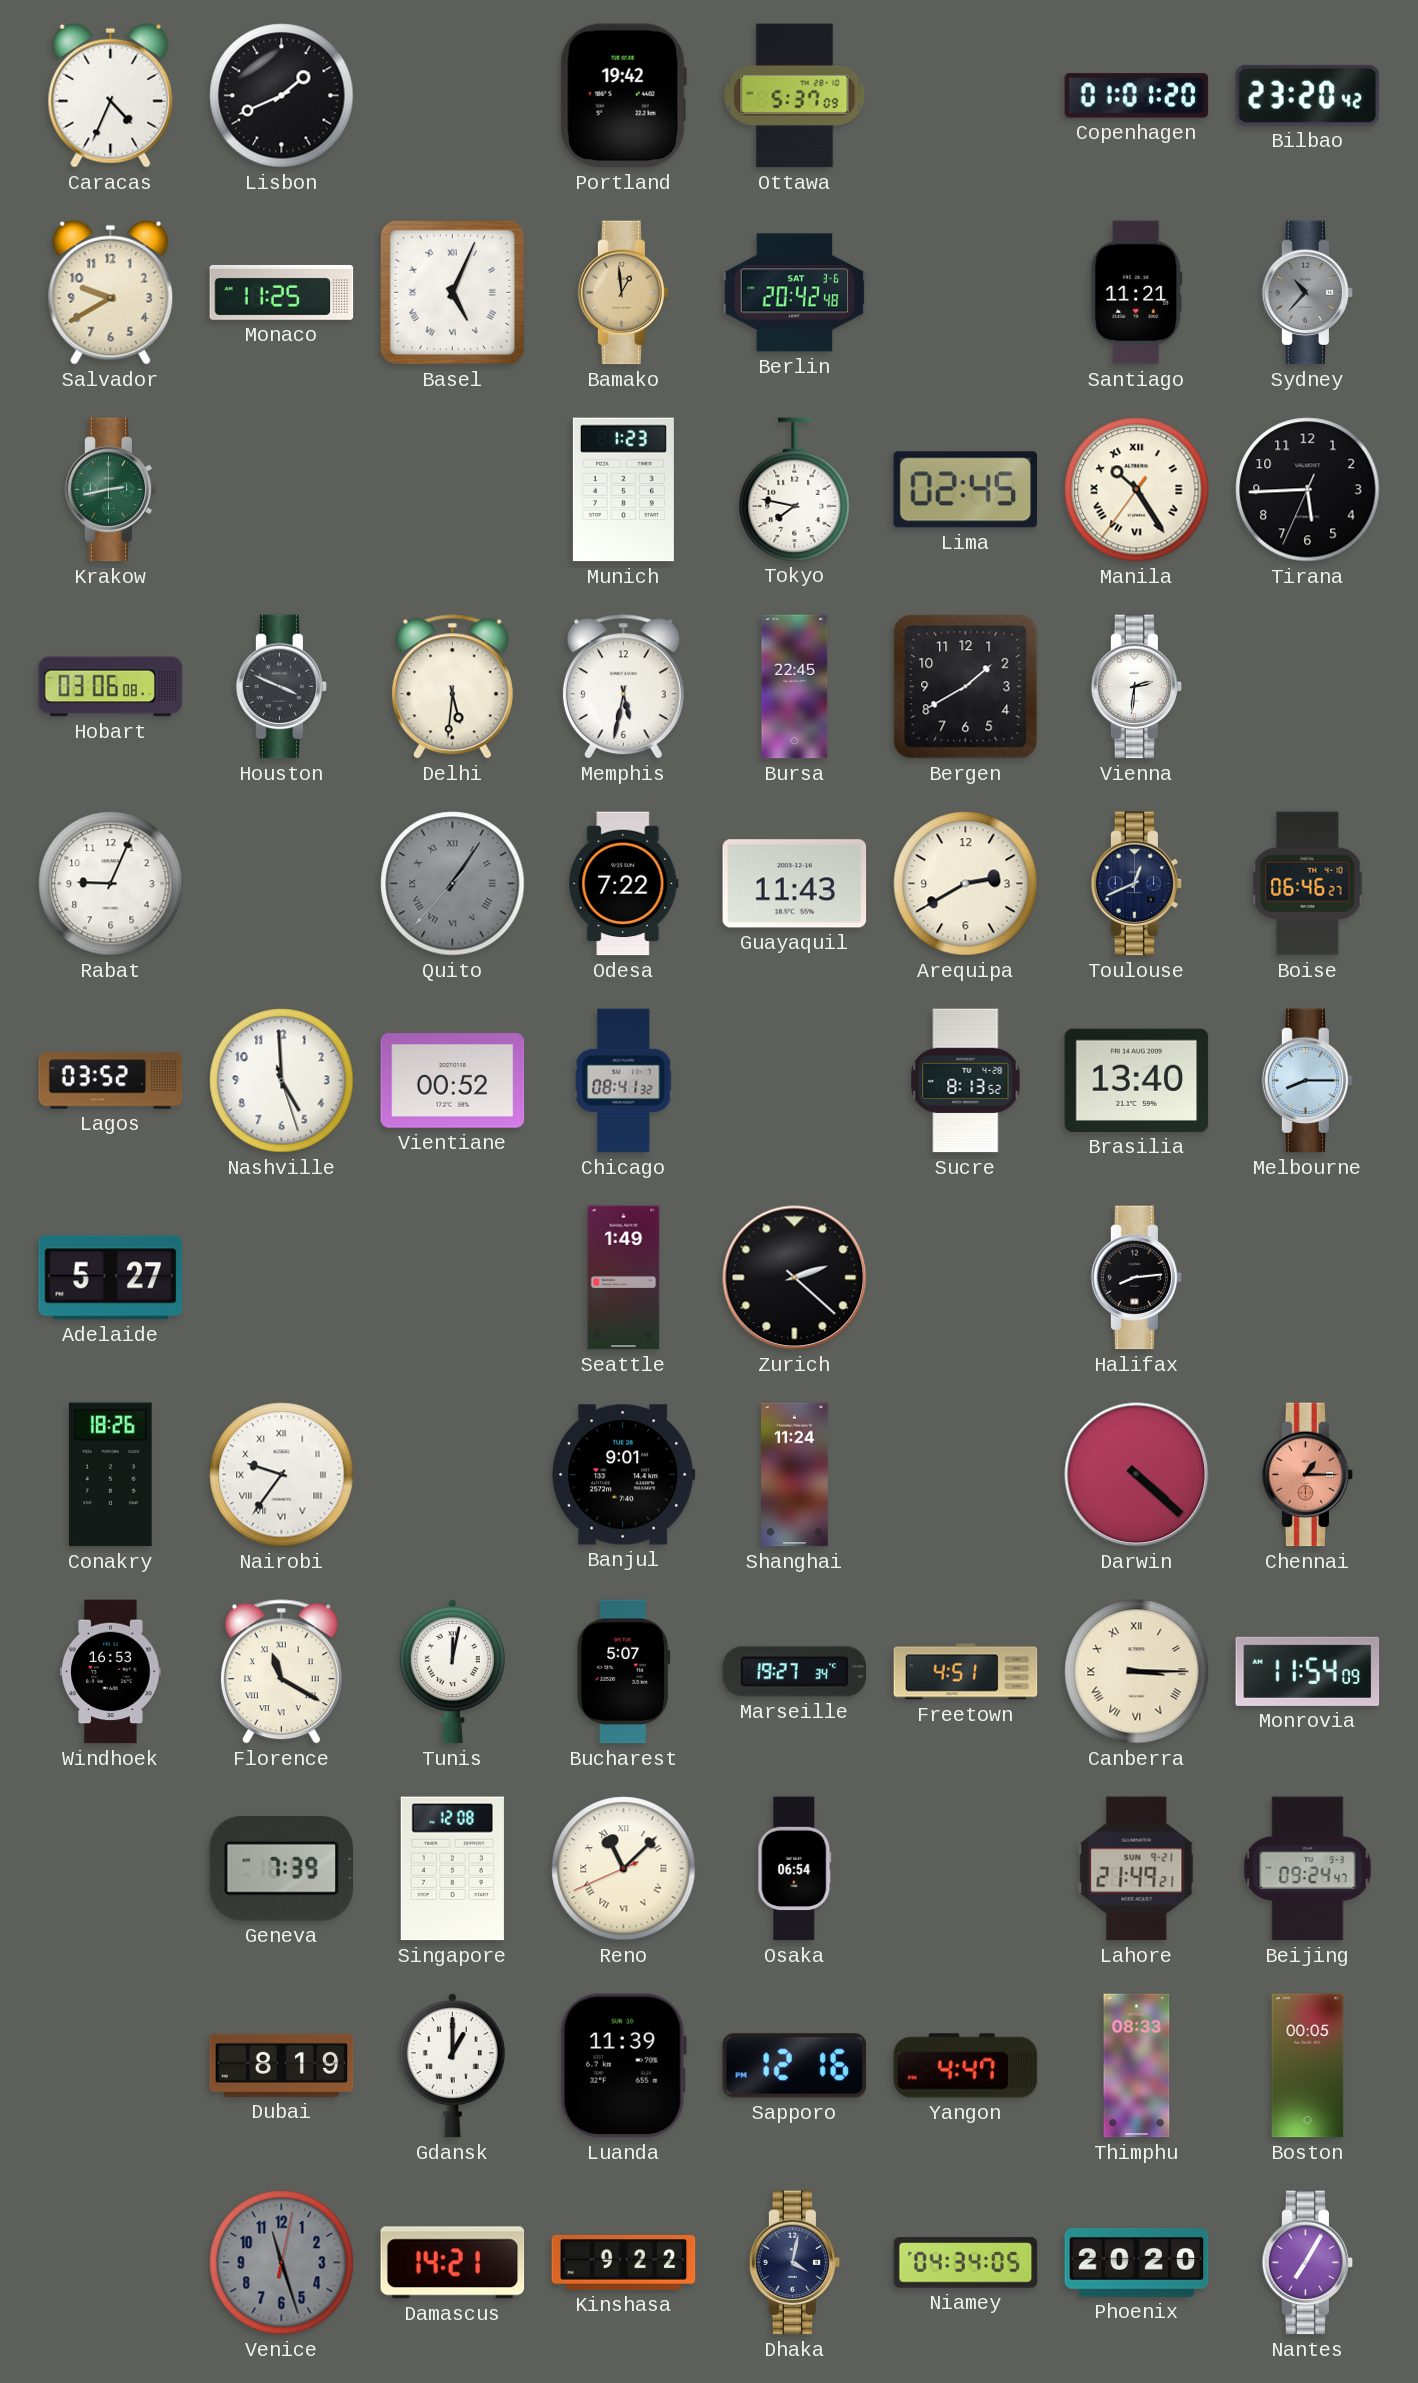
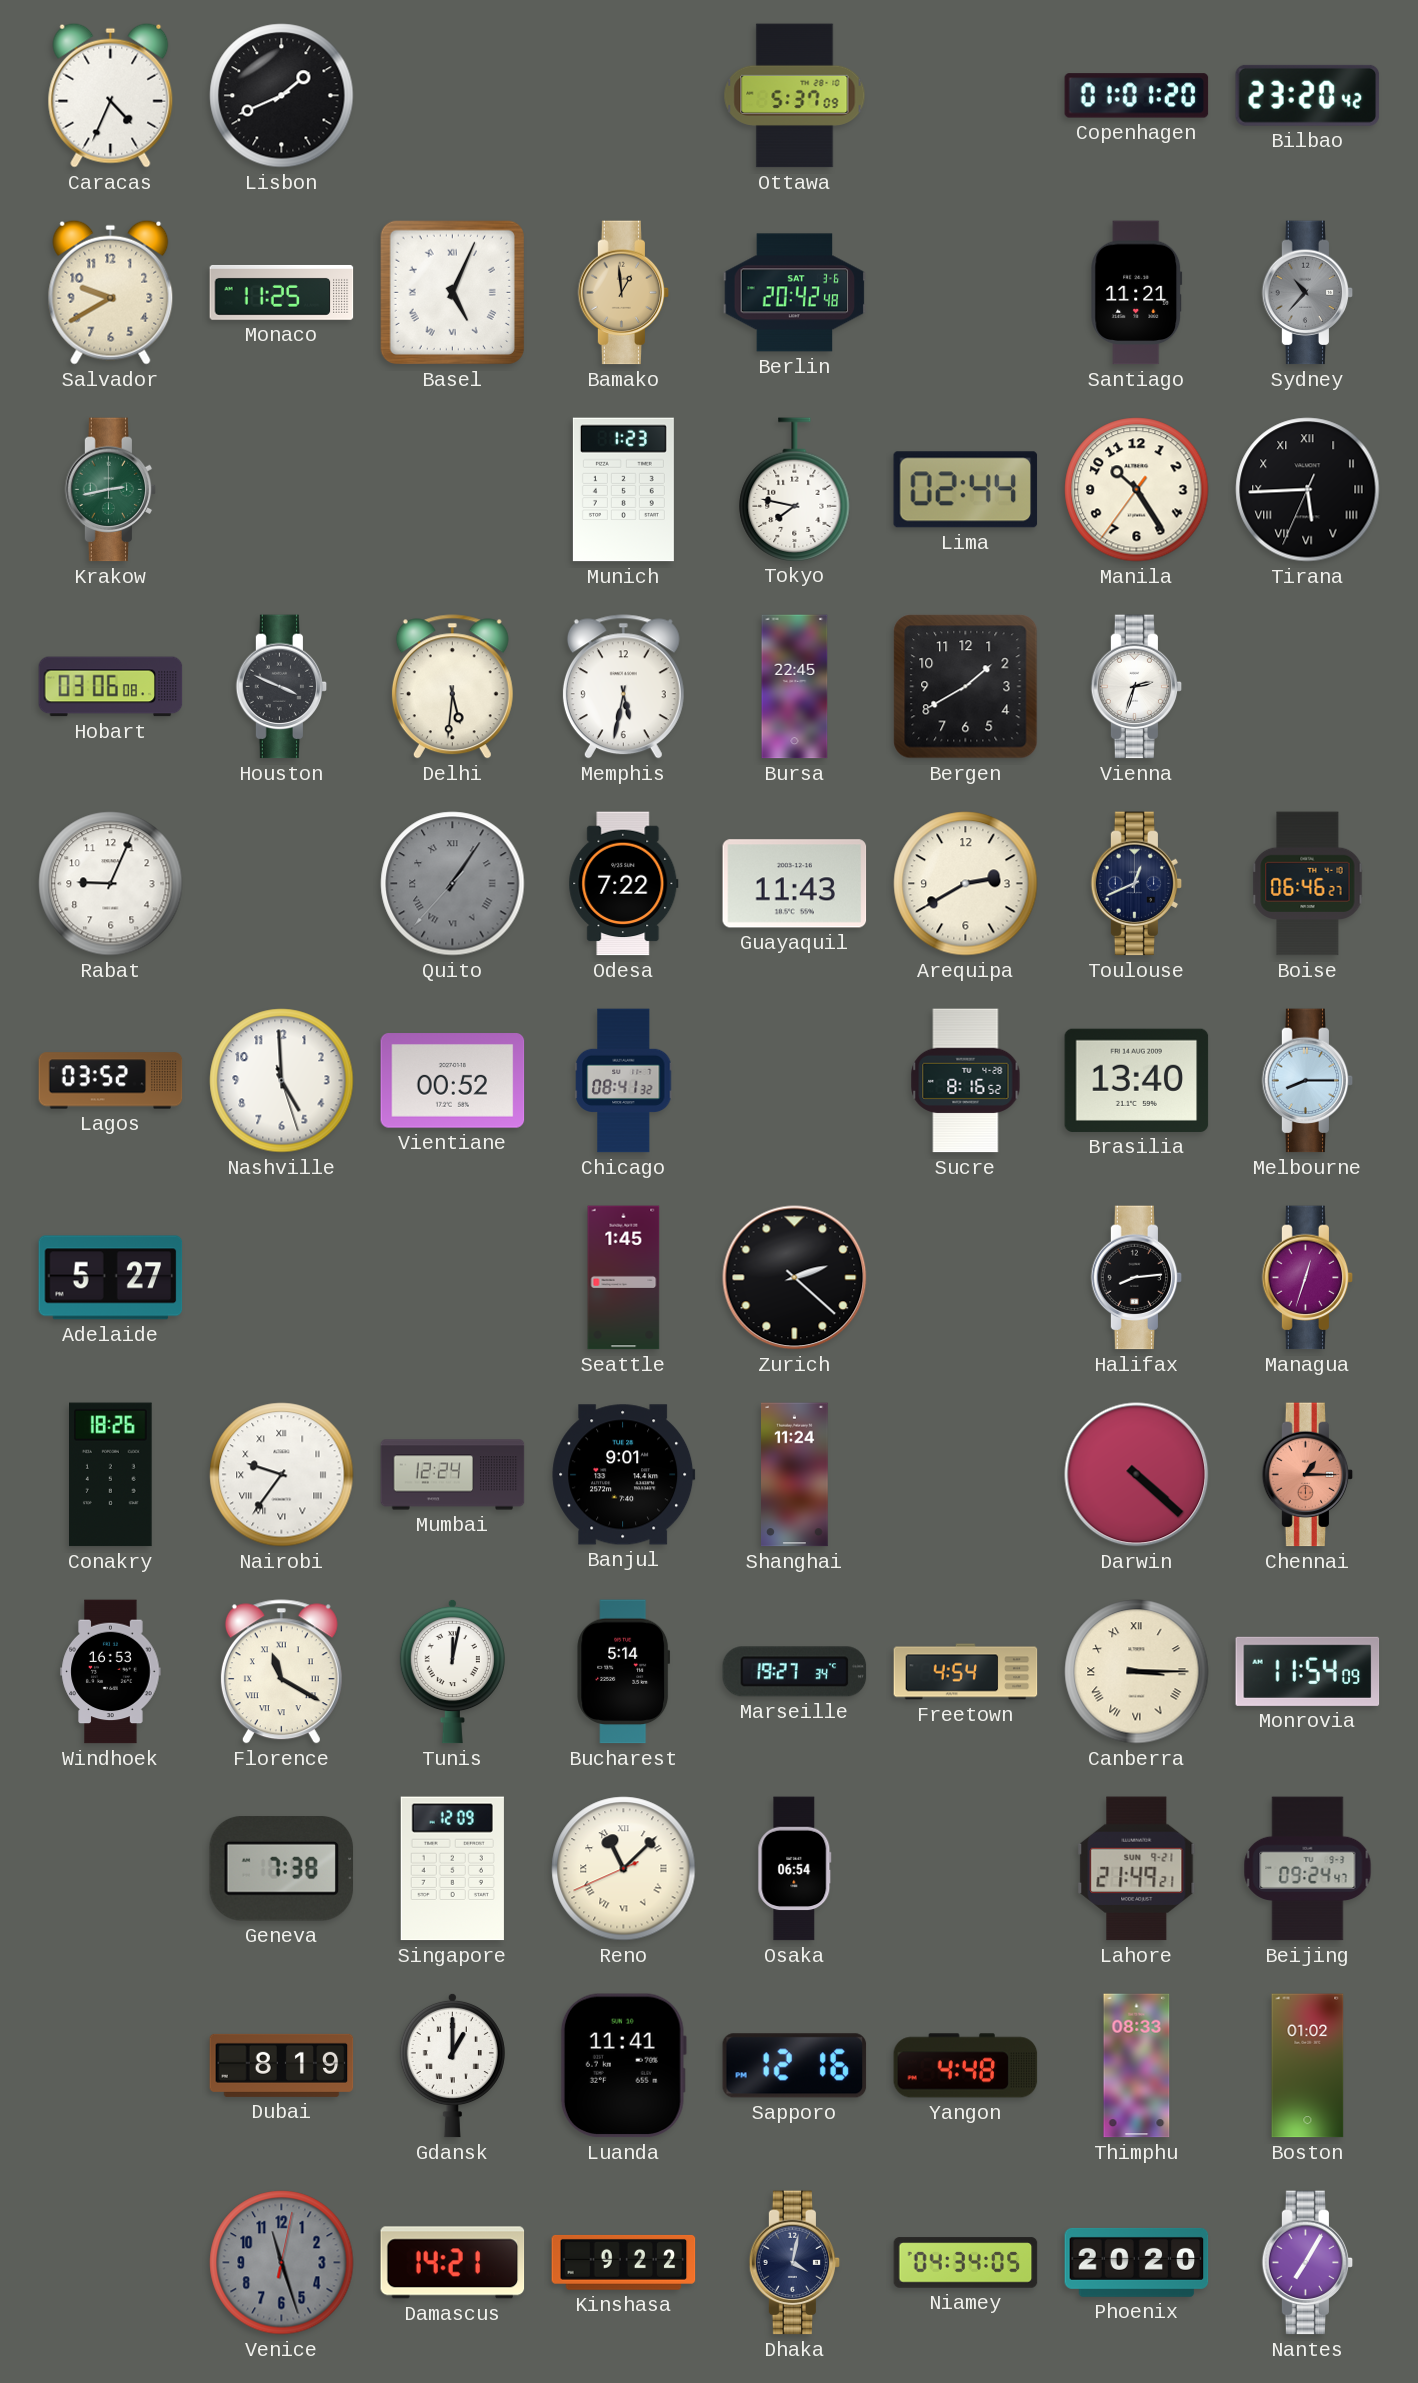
Portland: 19:42 -> none (623, 96)
Lima: 02:45 -> 02:44 (966, 490)
Manila numerals: Roman -> Arabic (1137, 490)
Tirana numerals: Arabic -> Roman (1308, 490)
Vienna: 2:31 -> 2:33 (1137, 687)
Sucre: 8:13 -> 8:16 (966, 1081)
Seattle: 1:49 -> 1:45 (624, 1278)
Managua: none -> 12:33 (1308, 1278)
Mumbai: none -> 12:24 (453, 1475)
Bucharest: 5:07 -> 5:14 (624, 1672)
Freetown: 4:51 -> 4:54 (966, 1672)
Geneva: 7:39 -> 7:38 (282, 1868)
Singapore: 12:08 -> 12:09 (452, 1869)
Luanda: 11:39 -> 11:41 (623, 2066)
Yangon: 4:47 -> 4:48 (966, 2066)
Boston: 00:05 -> 01:02 (1308, 2066)
